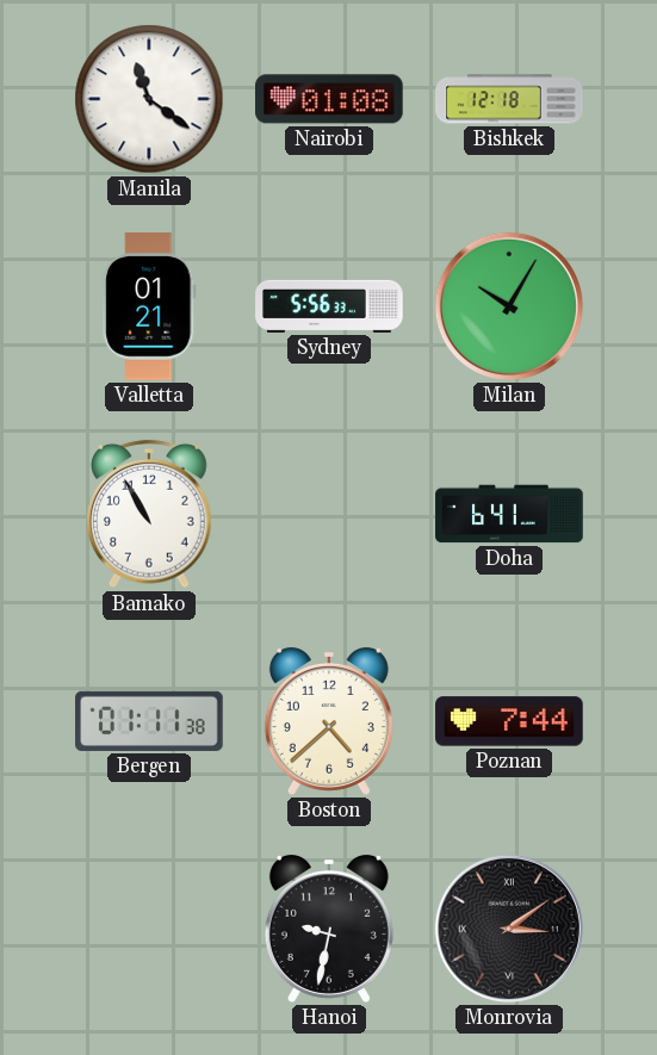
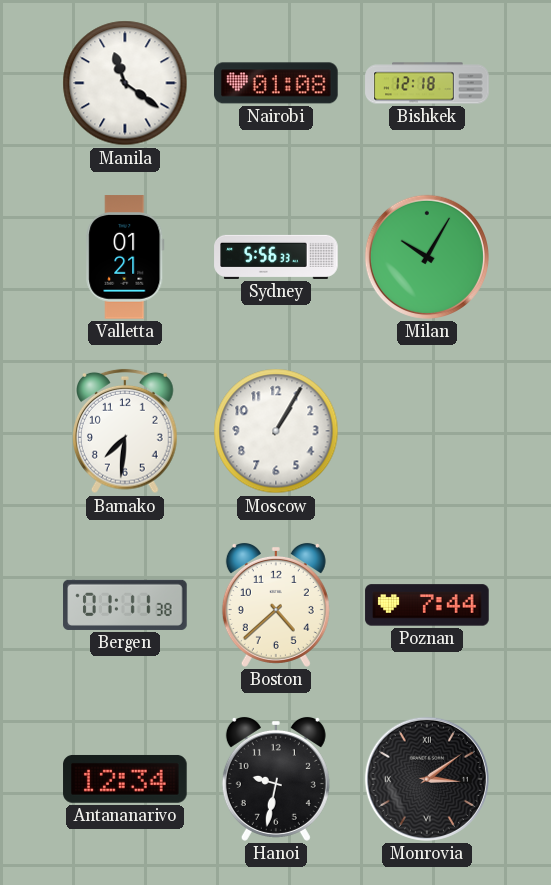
Bamako: 10:55 -> 7:31 (126, 431)
Moscow: none -> 1:05 (276, 431)
Doha: 6:41 -> none (509, 514)
Antananarivo: none -> 12:34 (125, 779)
